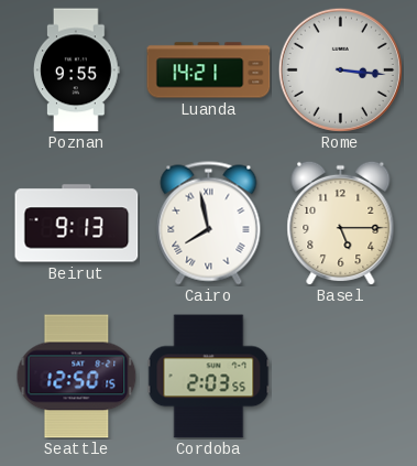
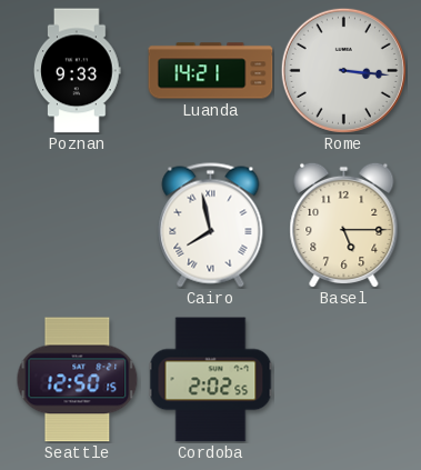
Poznan: 9:55 -> 9:33 (78, 71)
Beirut: 9:13 -> none (77, 224)
Cordoba: 2:03 -> 2:02 (211, 380)
